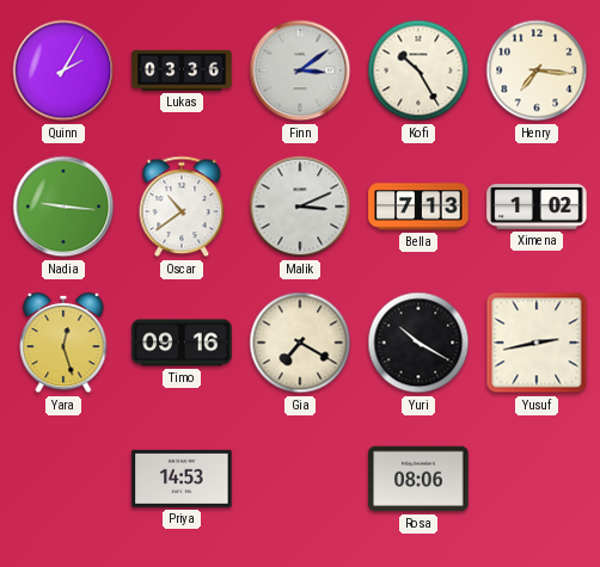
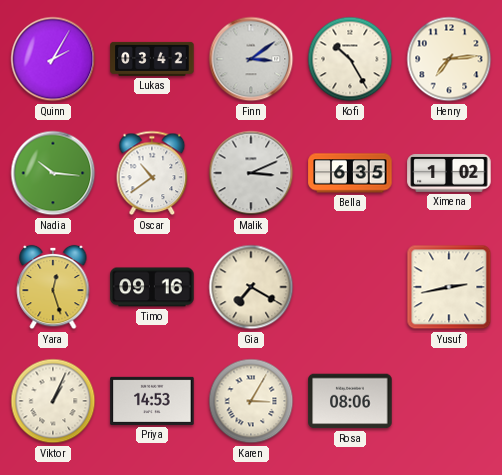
Lukas: 03:36 -> 03:42 (152, 59)
Henry: 7:16 -> 7:14 (449, 59)
Nadia: 9:16 -> 10:16 (53, 173)
Bella: 7:13 -> 6:35 (350, 173)
Yuri: 10:20 -> none (418, 343)
Viktor: none -> 1:04 (53, 401)
Karen: none -> 3:05 (251, 401)
